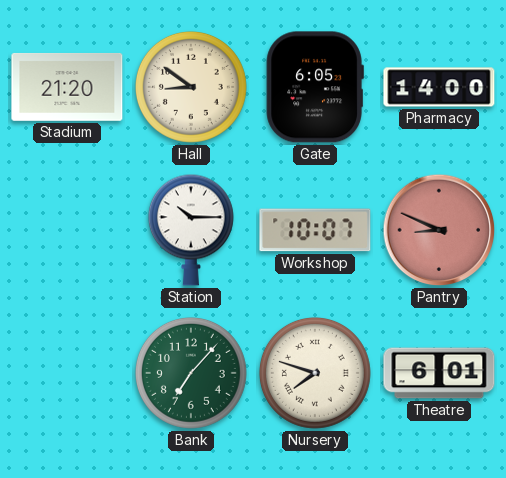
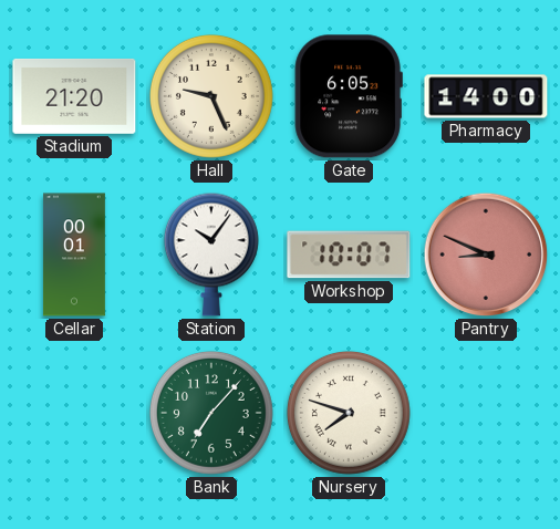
Hall: 8:51 -> 9:26 (211, 96)
Cellar: none -> 00:01 (75, 255)
Station: 10:15 -> 10:06 (211, 255)
Theatre: 6:01 -> none (439, 373)
